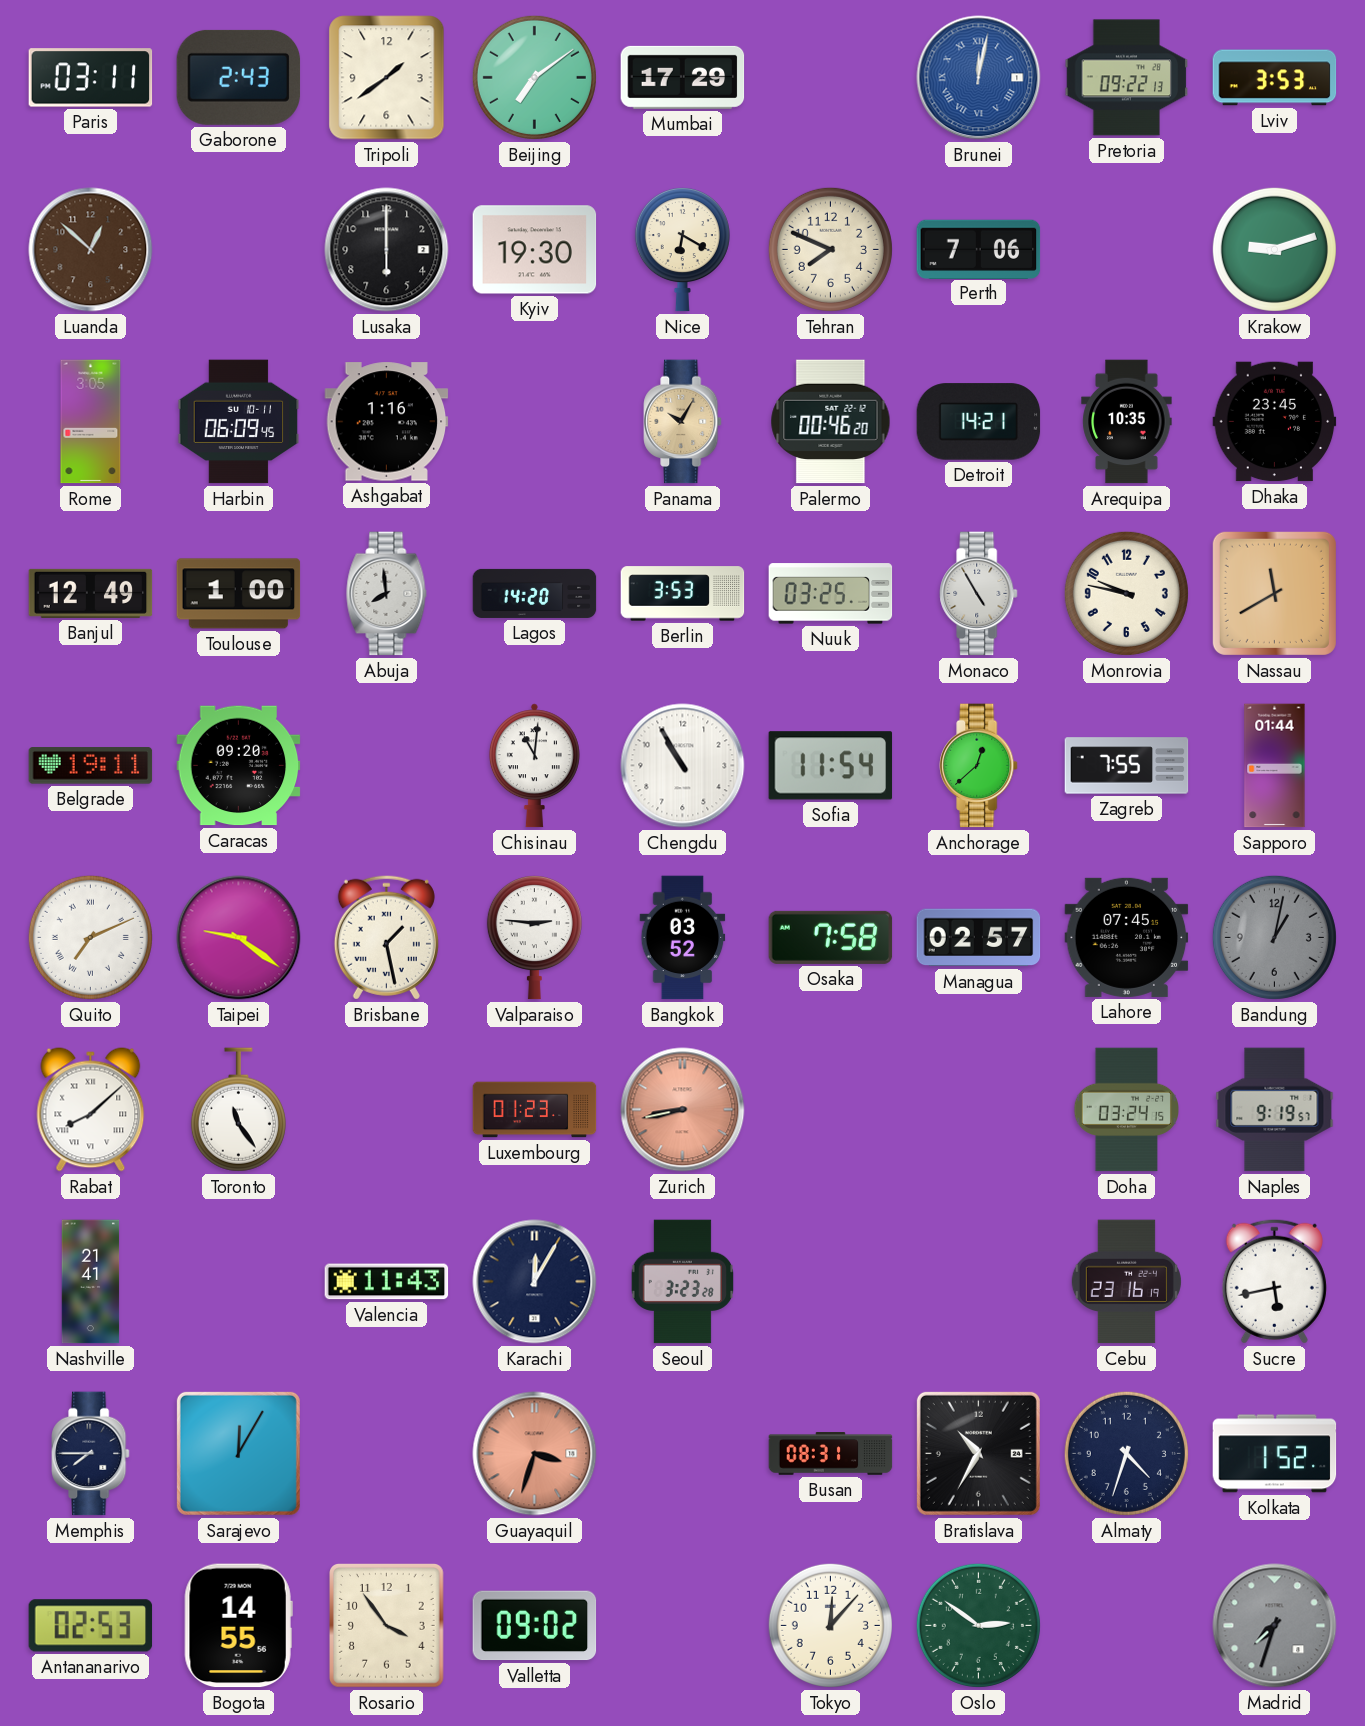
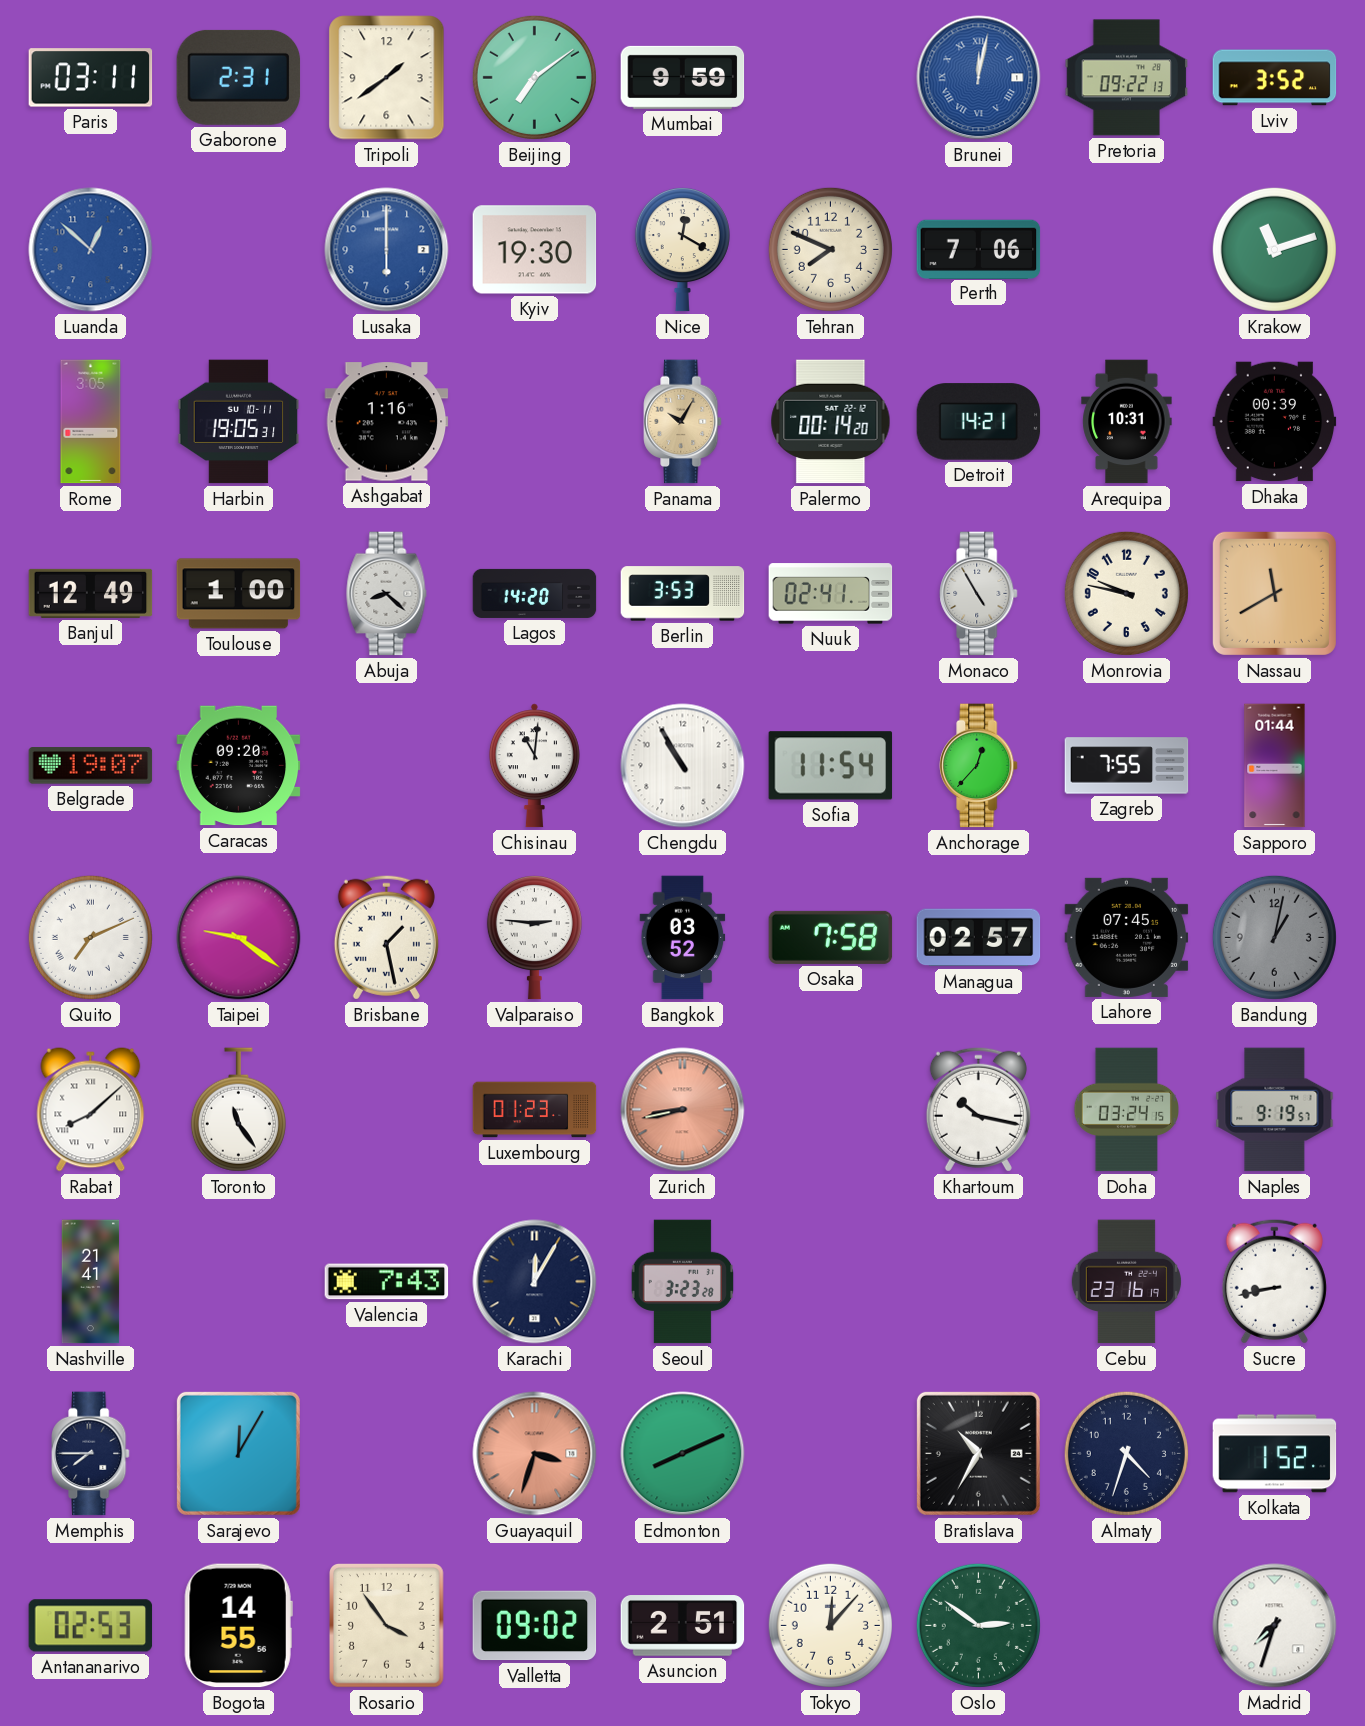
Gaborone: 2:43 -> 2:31 (239, 77)
Mumbai: 17:29 -> 9:59 (683, 77)
Lviv: 3:53 -> 3:52 (1275, 78)
Luanda dial: brown -> blue (91, 250)
Lusaka dial: black -> blue (387, 250)
Nice: 6:20 -> 12:20 (682, 250)
Krakow: 9:12 -> 11:12 (1274, 249)
Harbin: 06:09 -> 19:05 (239, 422)
Palermo: 00:46 -> 00:14 (831, 422)
Arequipa: 10:35 -> 10:31 (1127, 422)
Dhaka: 23:45 -> 00:39 (1275, 422)
Abuja: 7:59 -> 8:22 (387, 594)
Nuuk: 03:25 -> 02:41 (831, 594)
Belgrade: 19:11 -> 19:07 (91, 766)
Anchorage: 12:38 -> 12:37 (979, 766)
Khartoum: none -> 10:17 (978, 1109)
Valencia: 11:43 -> 7:43 (387, 1282)
Sucre: 5:43 -> 8:43 (1274, 1281)
Edmonton: none -> 8:11 (683, 1454)
Busan: 08:31 -> none (831, 1454)
Asuncion: none -> 2:51 (683, 1626)
Madrid dial: grey -> white (1275, 1626)
